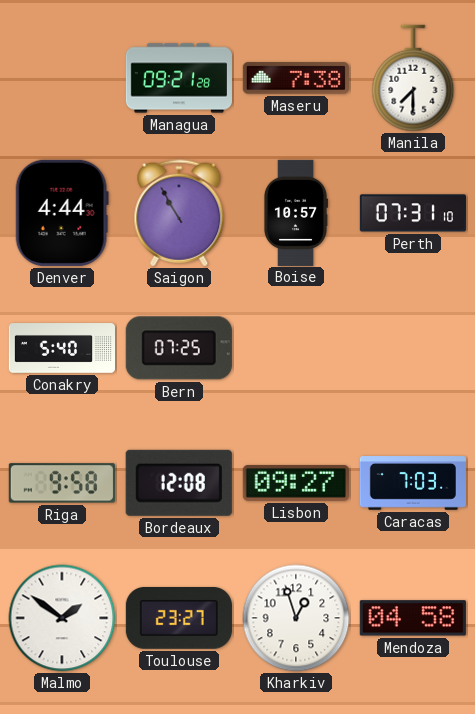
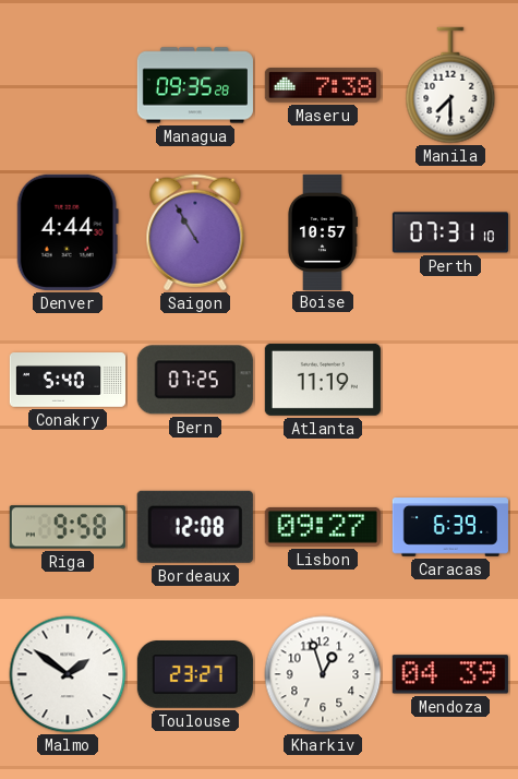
Managua: 09:21 -> 09:35 (194, 85)
Atlanta: none -> 11:19 (323, 380)
Caracas: 7:03 -> 6:39 (450, 527)
Mendoza: 04:58 -> 04:39 (450, 674)
